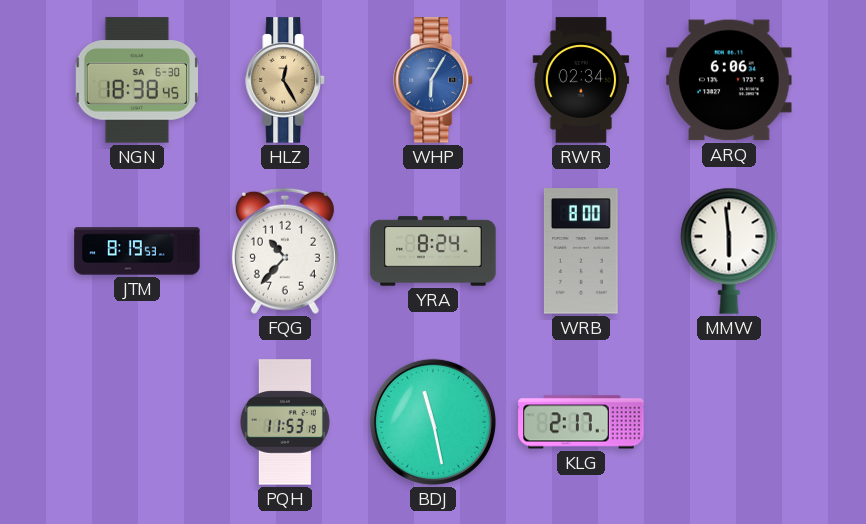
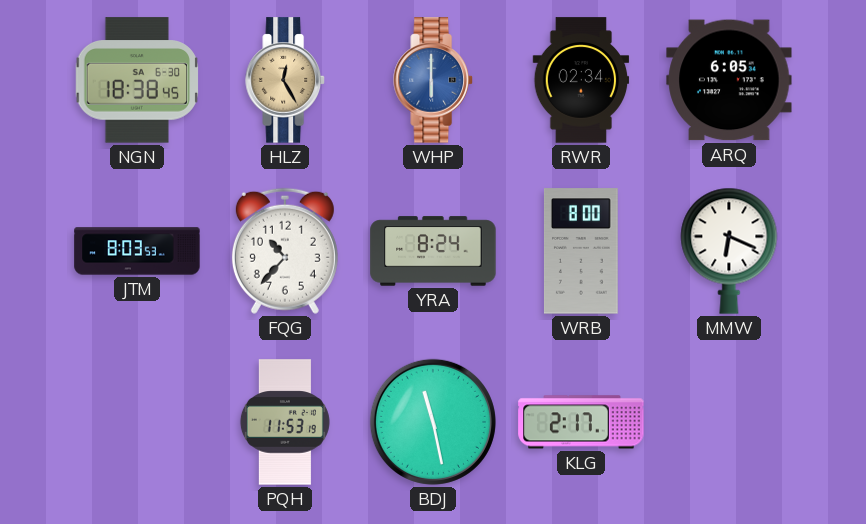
WHP: 6:05 -> 6:00 (433, 80)
ARQ: 6:06 -> 6:05 (729, 80)
JTM: 8:19 -> 8:03 (137, 251)
MMW: 5:59 -> 6:19 (729, 251)
